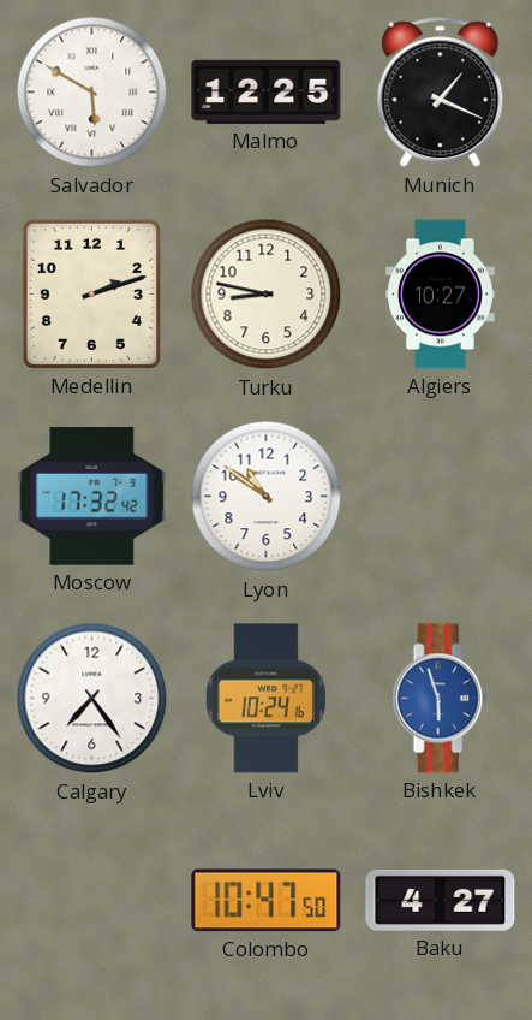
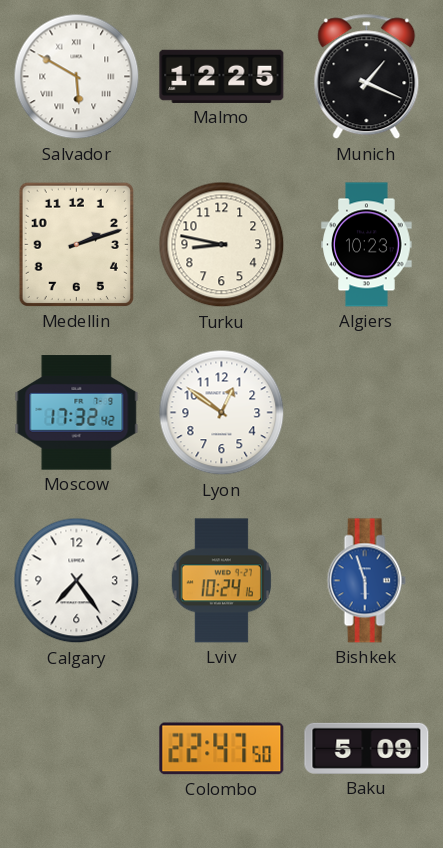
Algiers: 10:27 -> 10:23 (367, 245)
Lyon: 10:51 -> 12:51 (222, 413)
Colombo: 10:47 -> 22:47 (222, 749)
Baku: 4:27 -> 5:09 (367, 748)
